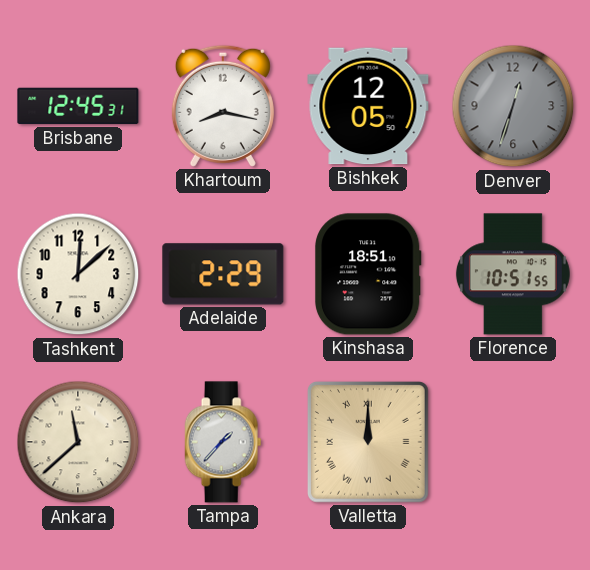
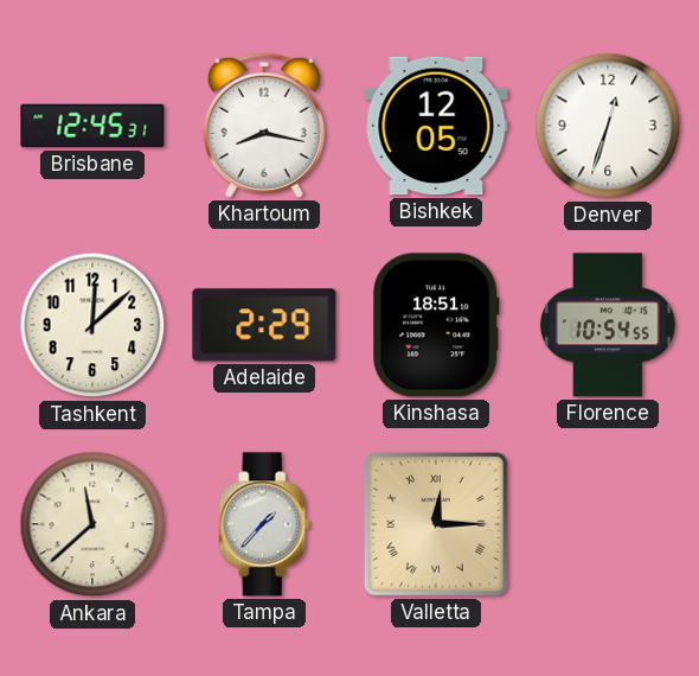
Denver dial: grey -> white (608, 126)
Florence: 10:51 -> 10:54 (608, 325)
Valletta: 12:00 -> 12:15 (436, 524)
